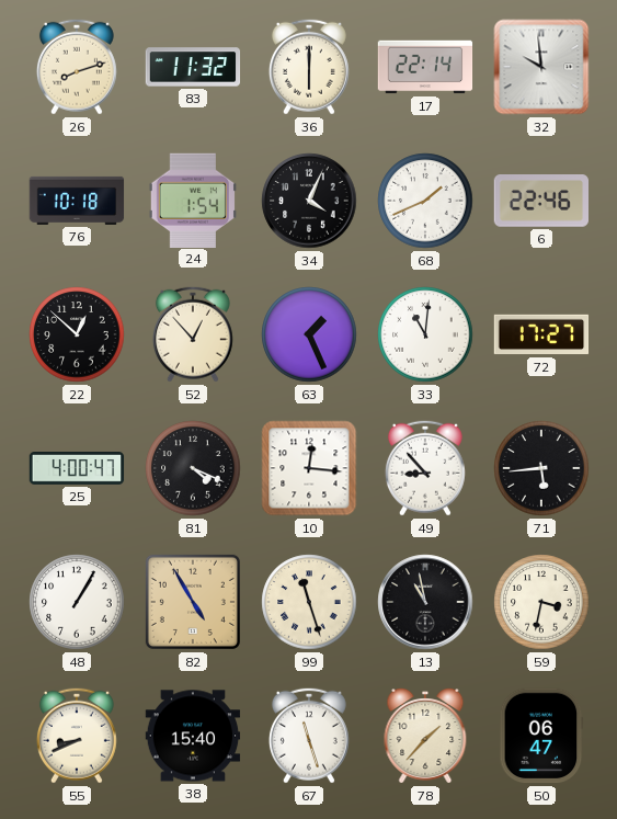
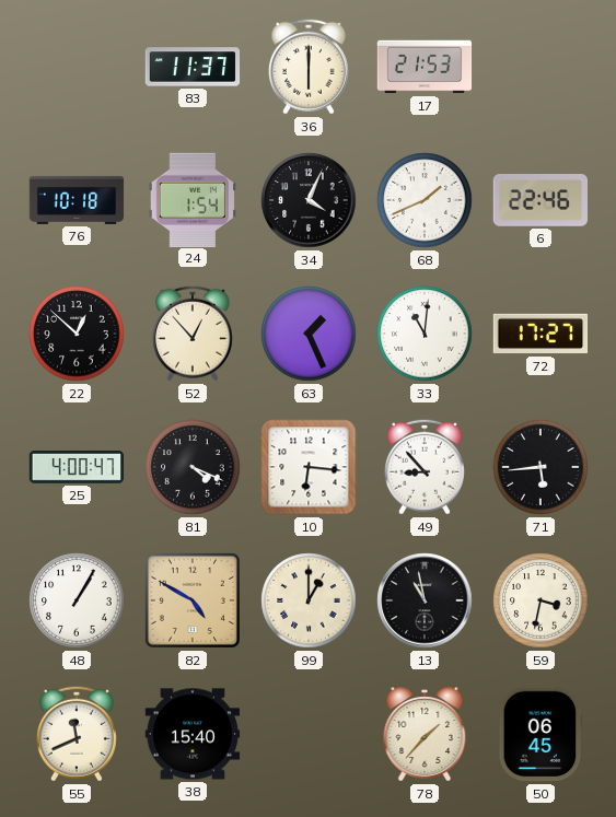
26: 8:12 -> none (77, 67)
83: 11:32 -> 11:37 (193, 67)
17: 22:14 -> 21:53 (425, 67)
32: 9:59 -> none (541, 67)
10: 12:16 -> 6:16 (309, 467)
82: 4:55 -> 4:50 (193, 600)
99: 11:27 -> 1:00 (309, 600)
55: 8:41 -> 11:41 (77, 734)
67: 11:27 -> none (309, 736)
50: 06:47 -> 06:45 (541, 734)
